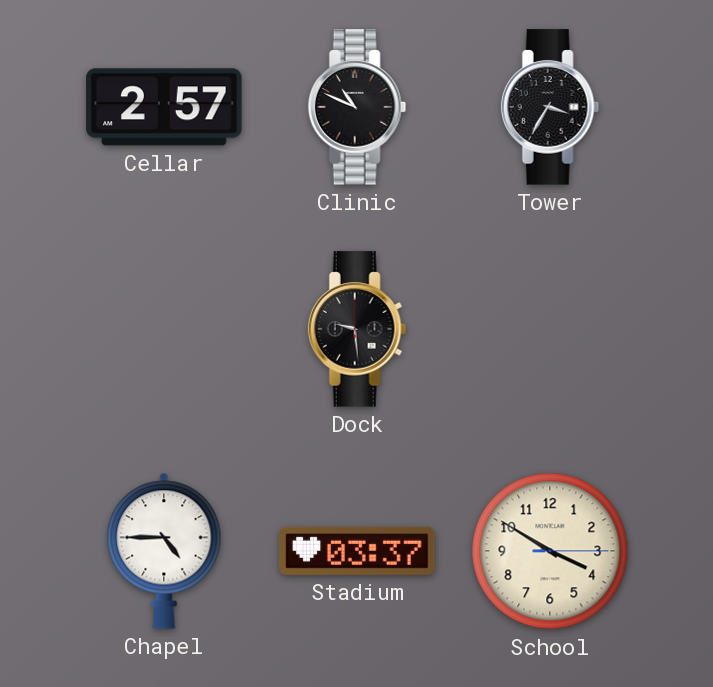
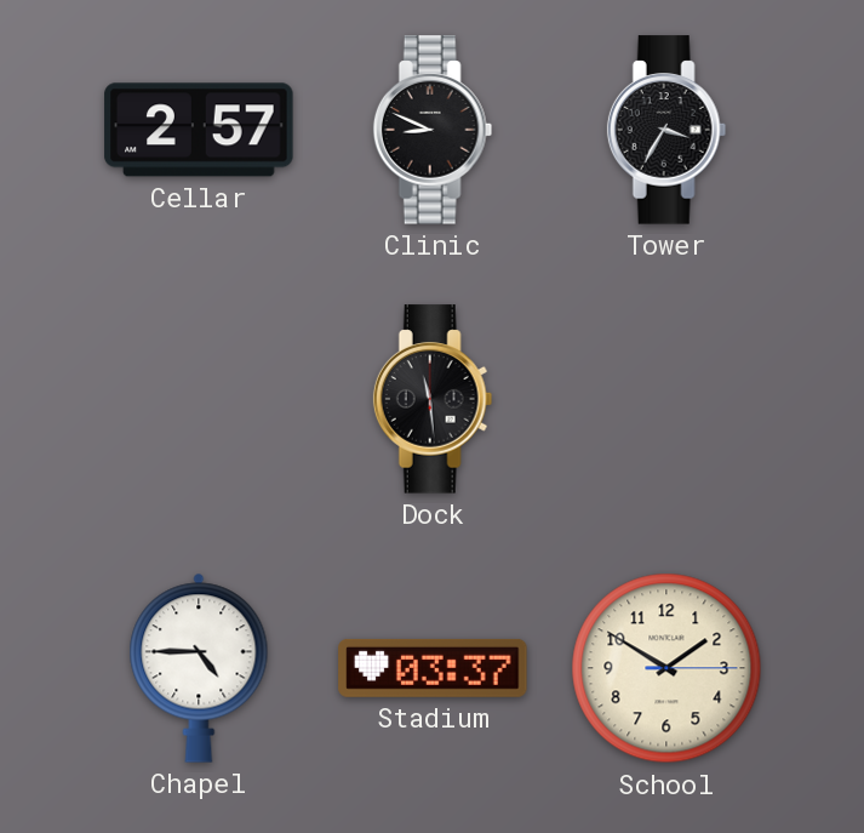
Clinic: 10:49 -> 8:49 (433, 130)
Dock: 9:29 -> 11:29 (433, 399)
School: 3:50 -> 1:50 (666, 668)
